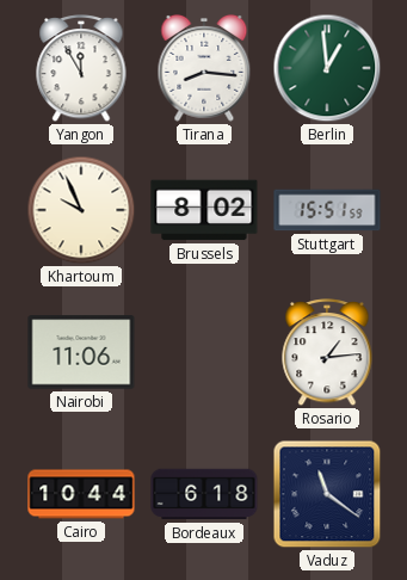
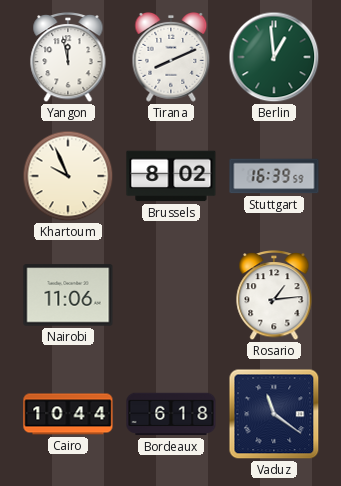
Yangon: 11:55 -> 11:58 (68, 57)
Tirana: 8:16 -> 8:11 (171, 57)
Stuttgart: 15:51 -> 16:39 (274, 176)
